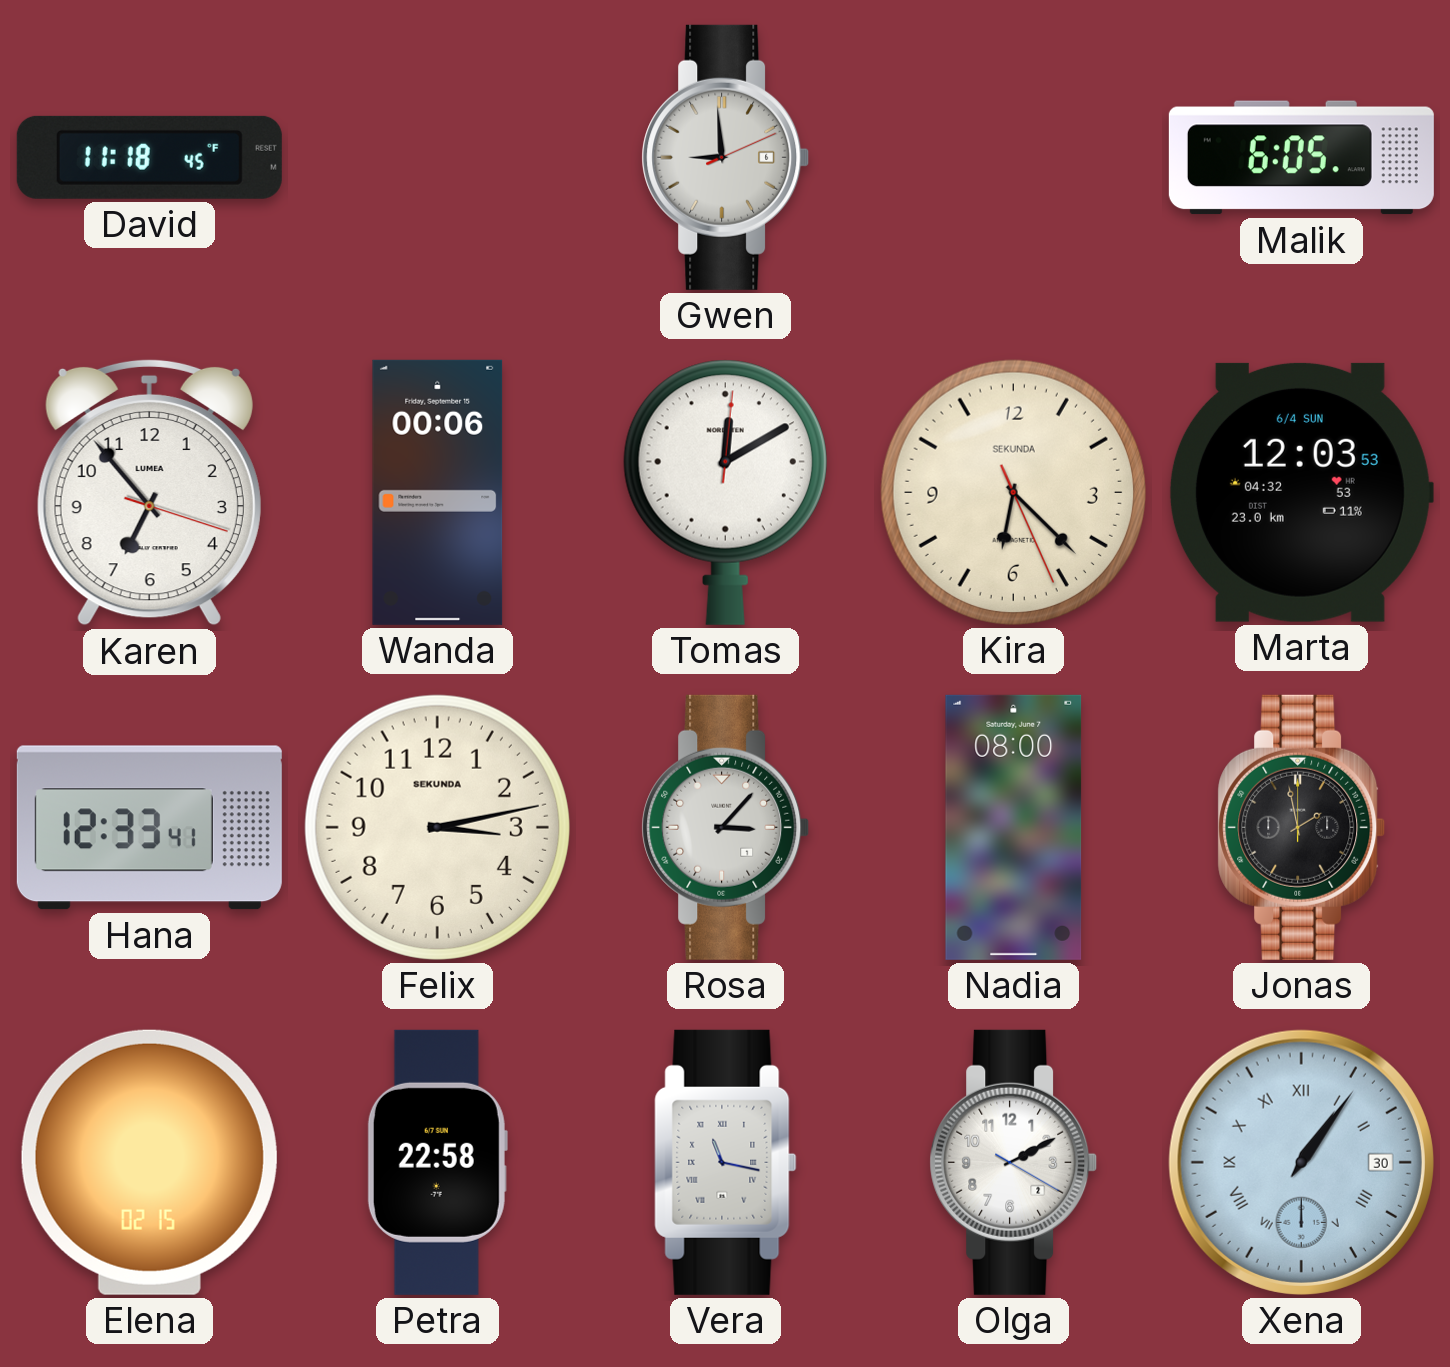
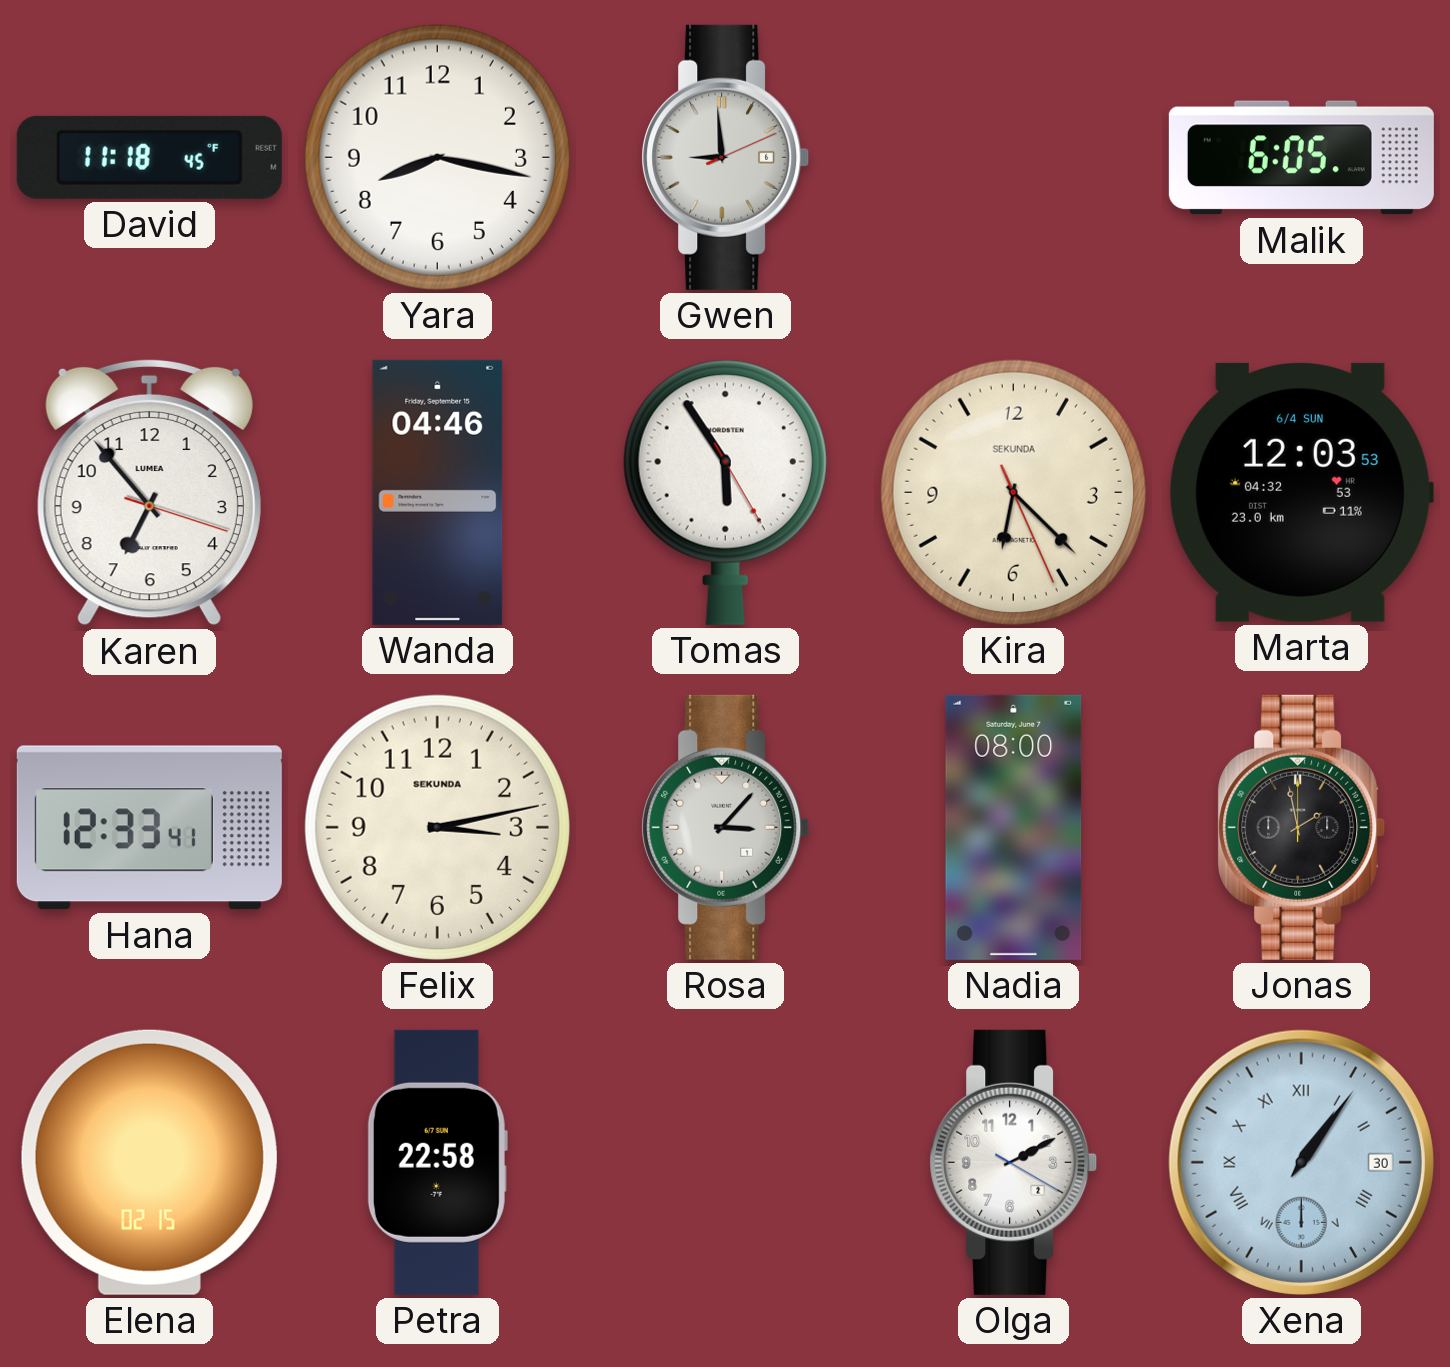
Yara: none -> 8:17 (437, 157)
Wanda: 00:06 -> 04:46 (438, 492)
Tomas: 12:10 -> 5:54 (725, 492)
Vera: 11:17 -> none (726, 1162)
